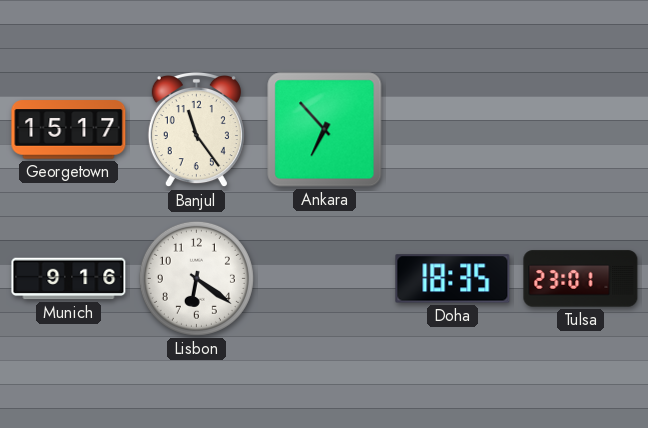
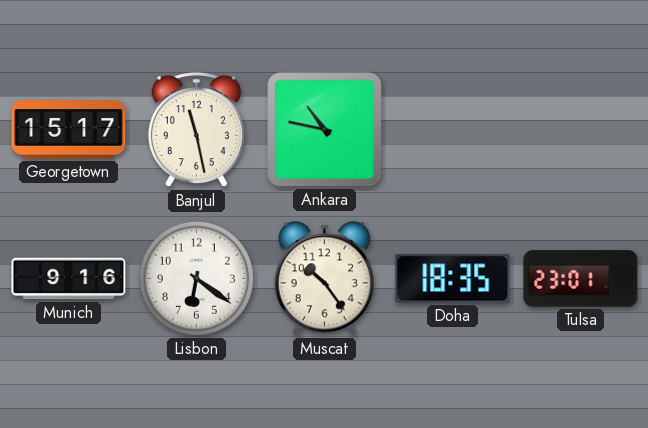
Banjul: 11:24 -> 11:28 (196, 130)
Ankara: 6:53 -> 10:47 (325, 130)
Muscat: none -> 10:24 (324, 279)
